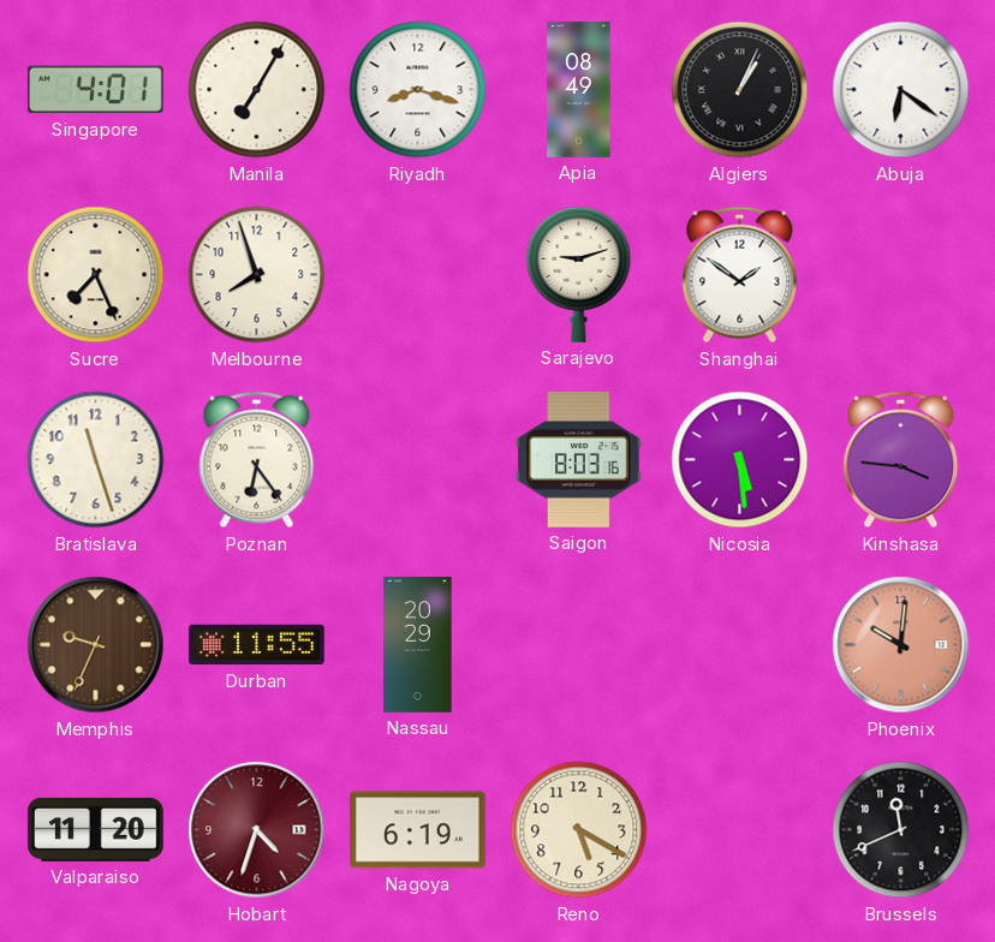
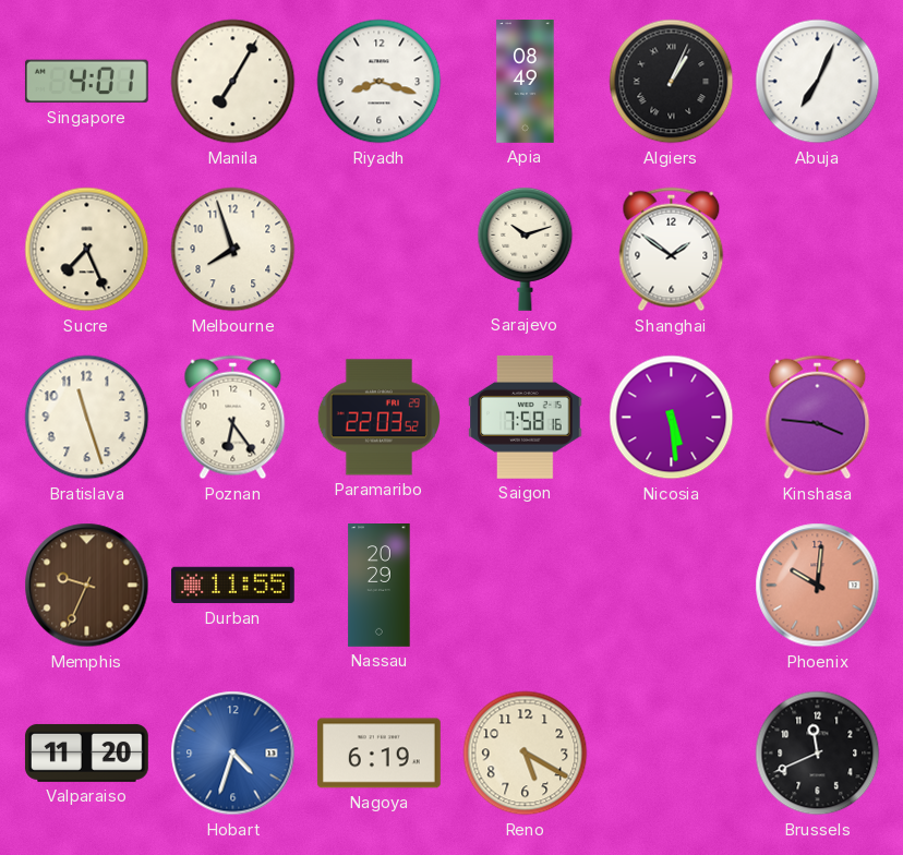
Abuja: 6:21 -> 7:04 (818, 82)
Sarajevo: 9:12 -> 10:12 (526, 249)
Paramaribo: none -> 22:03 (378, 418)
Saigon: 8:03 -> 7:58 (526, 417)
Hobart dial: burgundy -> blue (233, 754)
